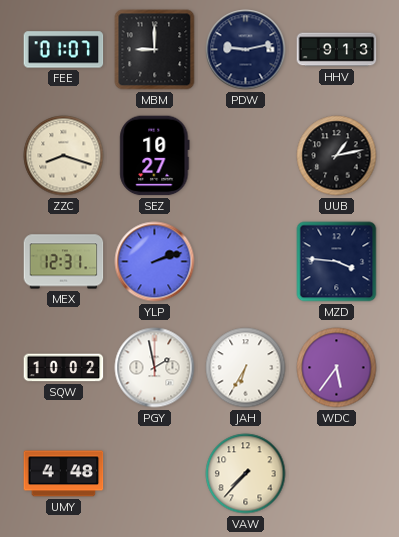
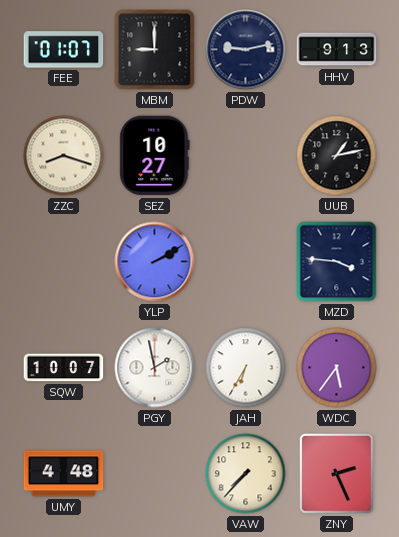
MEX: 12:31 -> none (64, 262)
YLP: 2:12 -> 2:10 (155, 262)
SQW: 10:02 -> 10:07 (64, 368)
ZNY: none -> 2:26 (337, 474)
